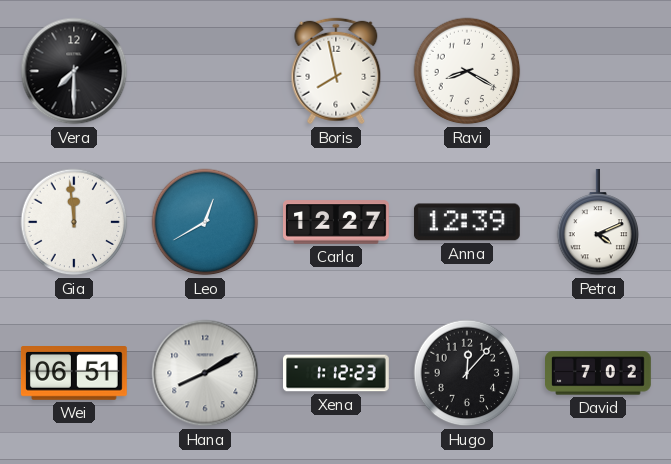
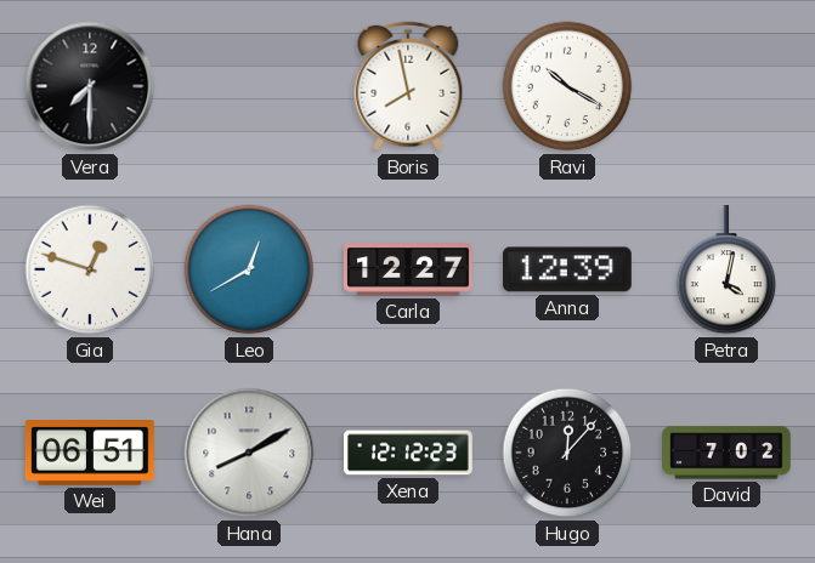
Ravi: 8:20 -> 10:20 (567, 86)
Gia: 11:59 -> 12:48 (90, 269)
Petra: 4:11 -> 4:02 (726, 269)
Xena: 1:12 -> 12:12 (409, 453)
